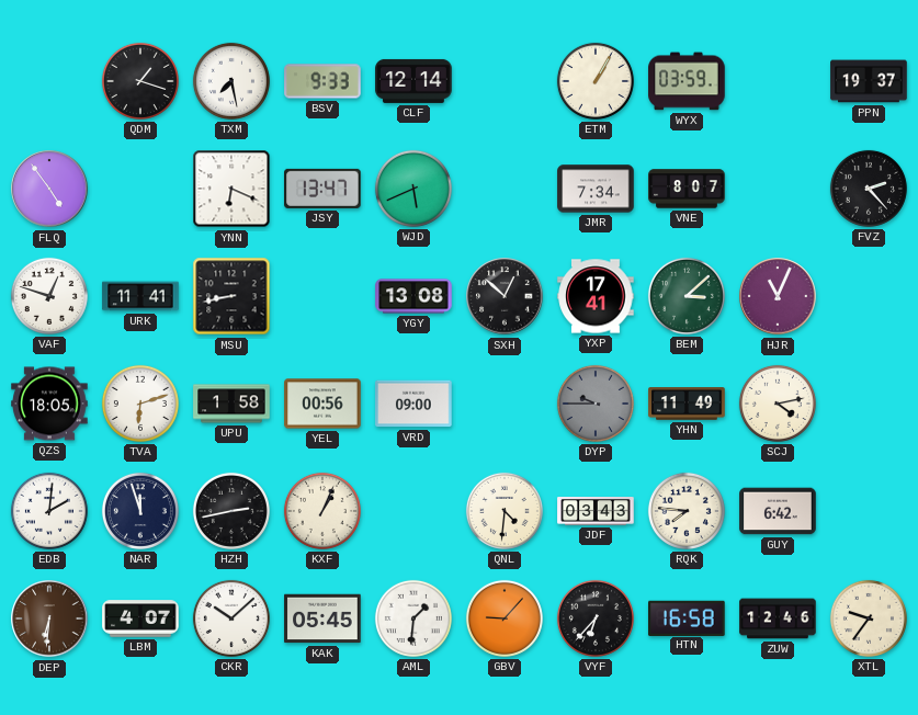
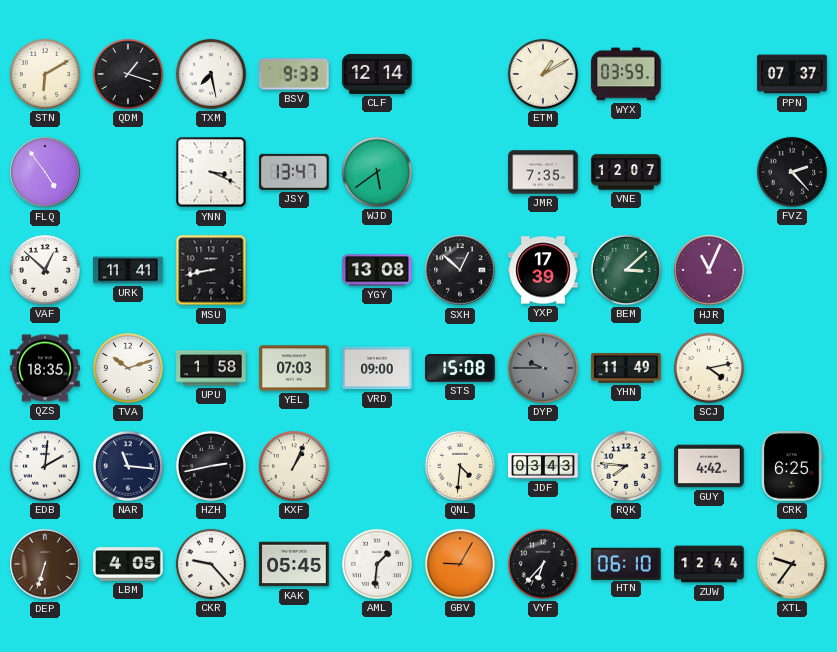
STN: none -> 6:10 (45, 74)
ETM: 1:05 -> 1:10 (543, 74)
PPN: 19:37 -> 07:37 (792, 74)
YNN: 6:19 -> 3:19 (211, 172)
WJD: 5:41 -> 5:39 (377, 172)
JMR: 7:34 -> 7:35 (543, 172)
VNE: 8:07 -> 12:07 (626, 172)
VAF: 12:48 -> 12:52 (45, 270)
YXP: 17:41 -> 17:39 (543, 270)
QZS: 18:05 -> 18:35 (45, 368)
TVA: 6:12 -> 10:12 (128, 368)
YEL: 00:56 -> 07:03 (294, 368)
STS: none -> 15:08 (460, 368)
NAR: 11:57 -> 11:16 (128, 466)
GUY: 6:42 -> 4:42 (709, 466)
CRK: none -> 6:25 (792, 466)
DEP: 6:31 -> 6:33 (45, 564)
LBM: 4:07 -> 4:05 (128, 564)
CKR: 10:08 -> 9:23 (211, 564)
GBV: 9:07 -> 9:05 (460, 564)
HTN: 16:58 -> 06:10 (627, 563)
ZUW: 12:46 -> 12:44 (709, 564)
